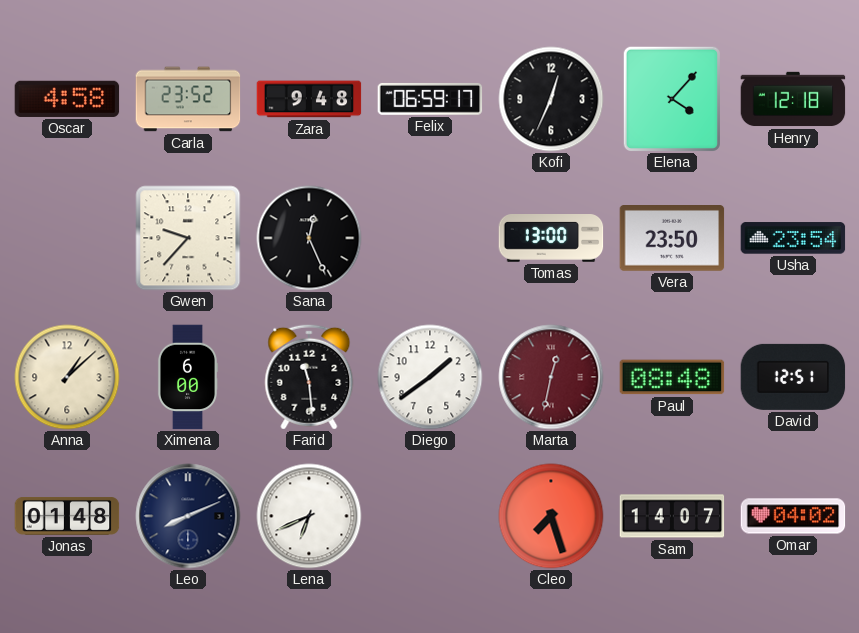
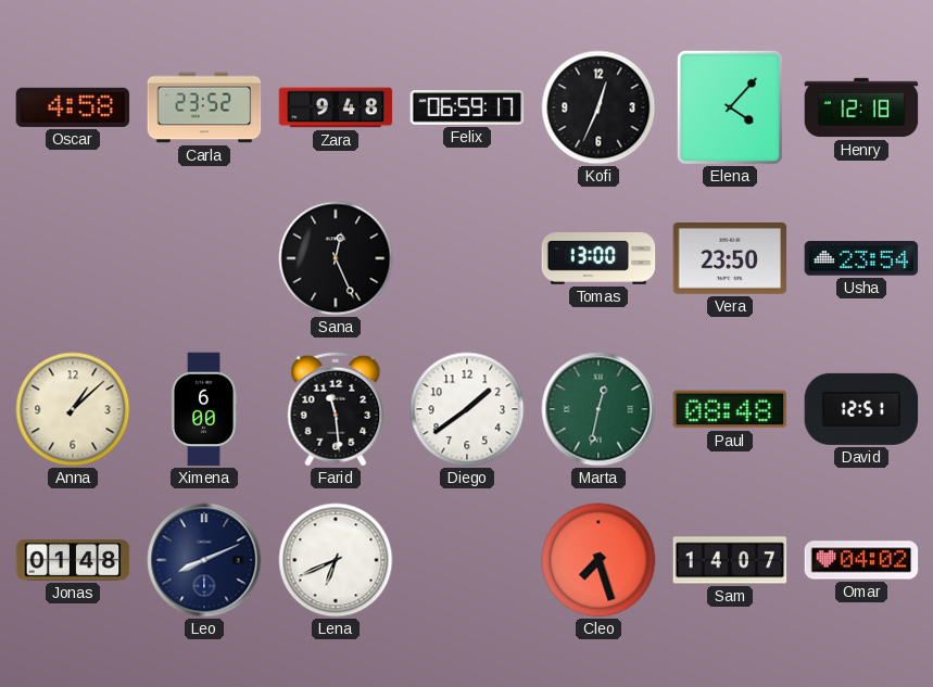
Gwen: 9:37 -> none (188, 238)
Marta dial: burgundy -> green (598, 409)
